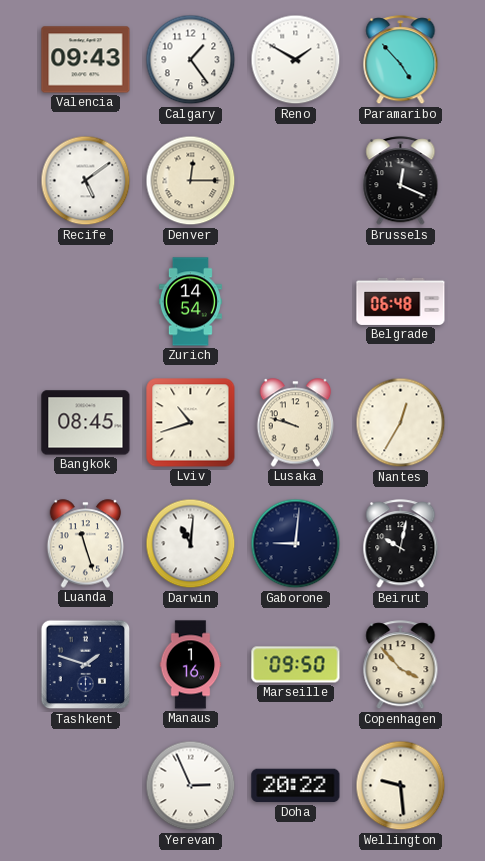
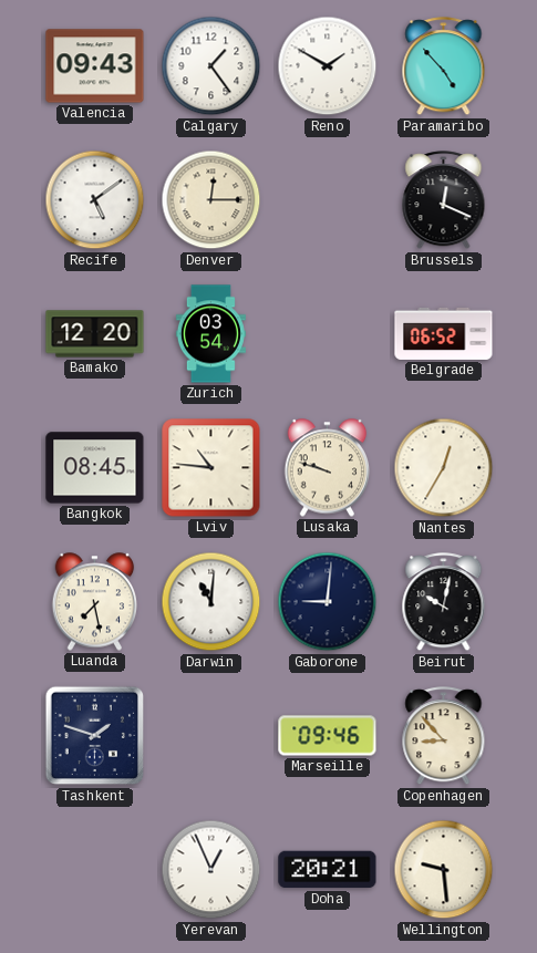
Bamako: none -> 12:20 (95, 334)
Zurich: 14:54 -> 03:54 (210, 334)
Belgrade: 06:48 -> 06:52 (444, 333)
Lviv: 10:42 -> 10:46 (211, 468)
Luanda: 11:27 -> 7:28 (95, 602)
Manaus: 1:16 -> none (191, 665)
Marseille: 09:50 -> 09:46 (328, 736)
Copenhagen: 3:53 -> 8:53 (444, 736)
Yerevan: 2:56 -> 12:56 (211, 870)
Doha: 20:22 -> 20:21 (328, 870)
